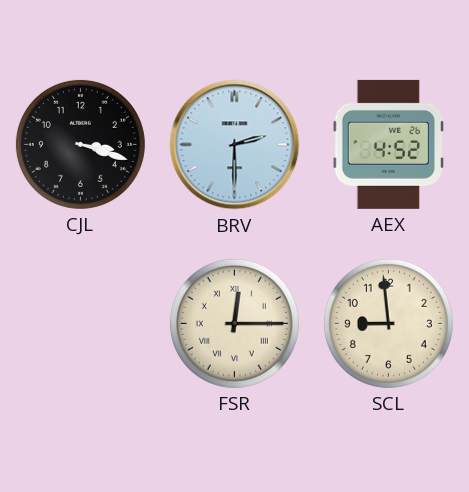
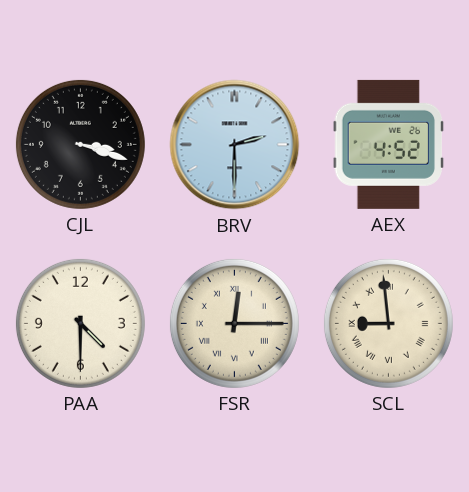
PAA: none -> 4:30 (80, 323)
SCL numerals: Arabic -> Roman (388, 323)
